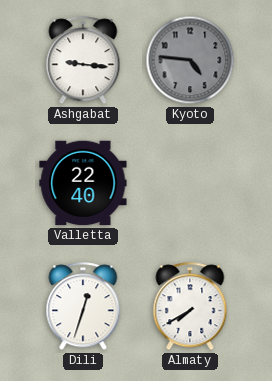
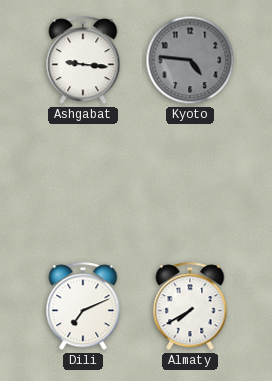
Valletta: 22:40 -> none (83, 183)
Dili: 12:33 -> 7:11 (83, 307)
